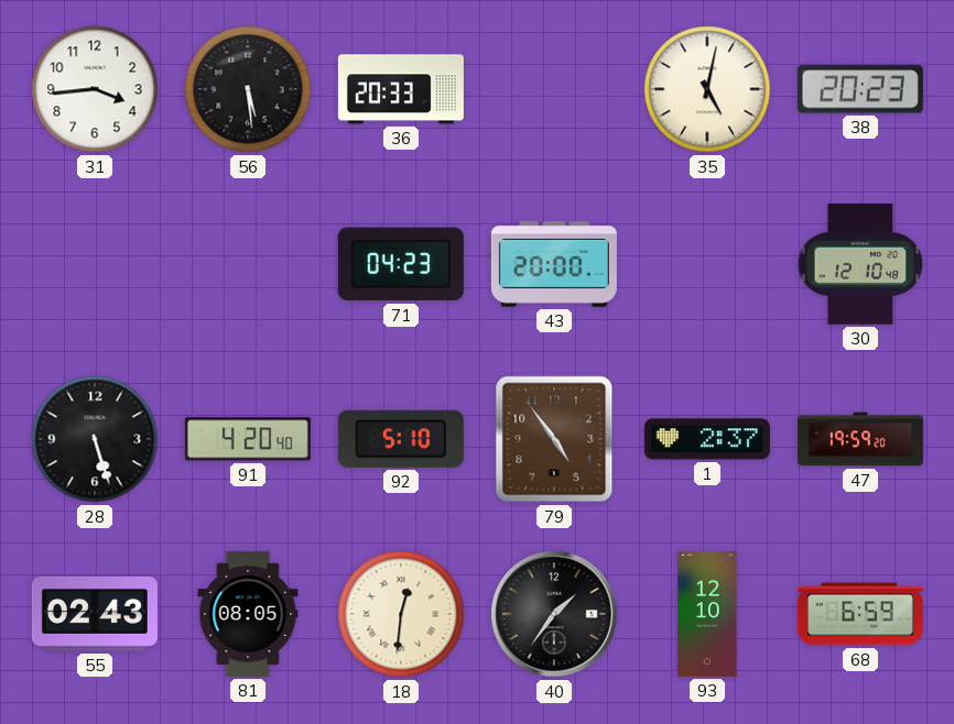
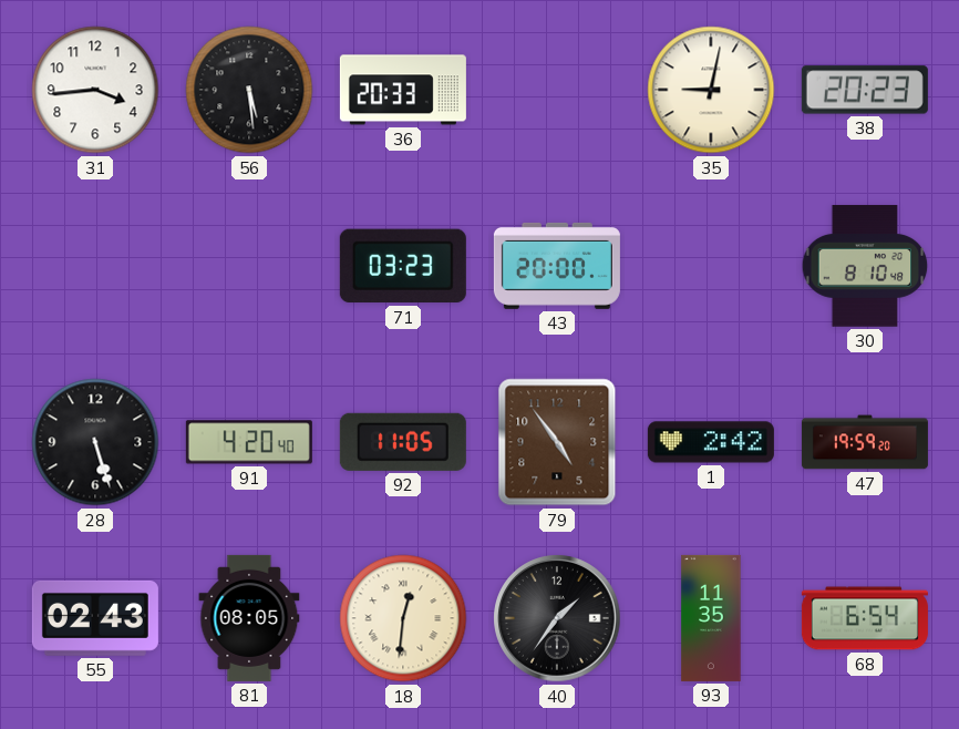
35: 5:02 -> 9:02 (711, 90)
71: 04:23 -> 03:23 (403, 266)
30: 12:10 -> 8:10 (865, 266)
92: 5:10 -> 11:05 (403, 442)
1: 2:37 -> 2:42 (711, 442)
93: 12:10 -> 11:35 (711, 618)
68: 6:59 -> 6:54 (865, 618)
